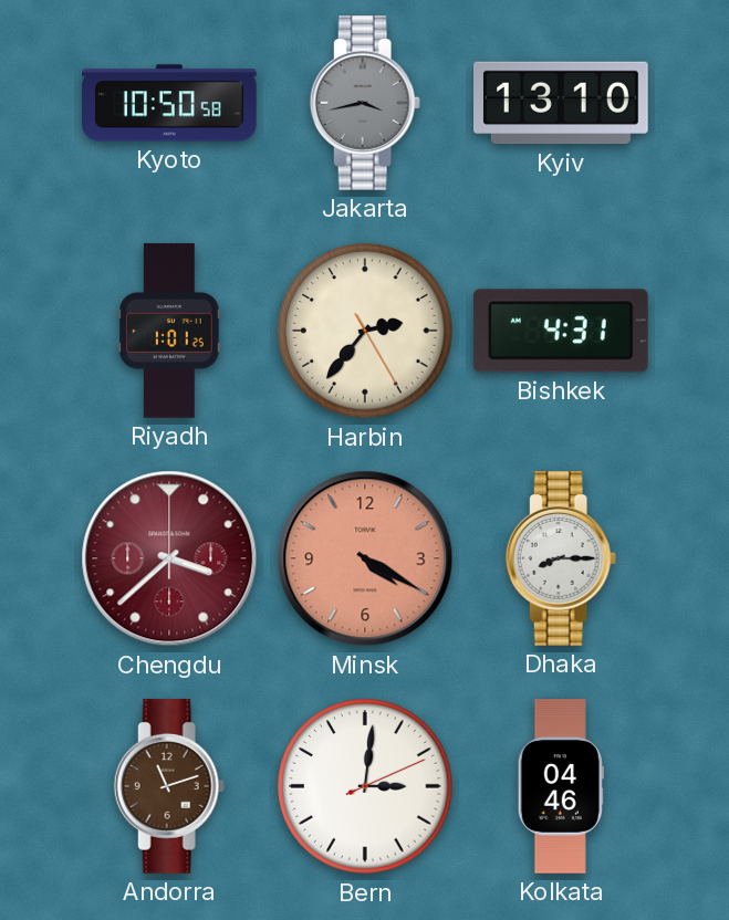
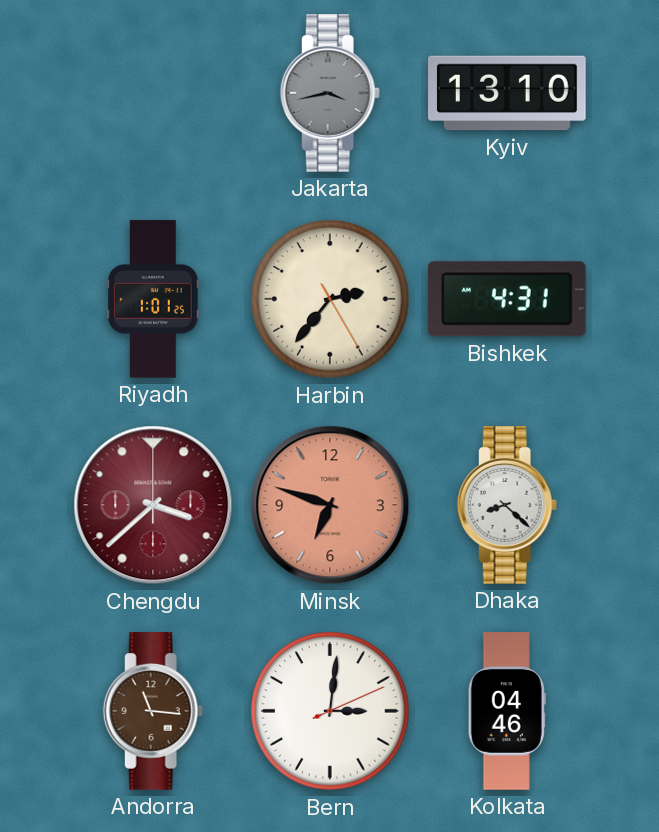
Kyoto: 10:50 -> none (170, 103)
Minsk: 4:20 -> 6:48 (330, 505)
Dhaka: 8:15 -> 8:22 (507, 506)
Andorra: 11:12 -> 11:16 (153, 712)
